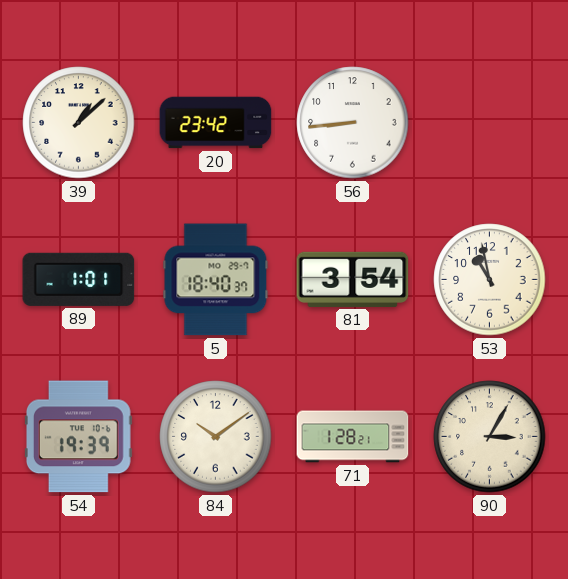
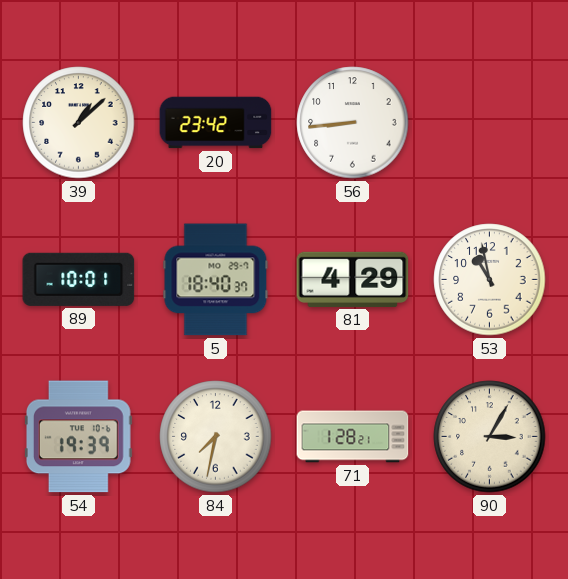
89: 1:01 -> 10:01 (79, 279)
81: 3:54 -> 4:29 (353, 279)
84: 10:09 -> 7:32 (216, 437)
